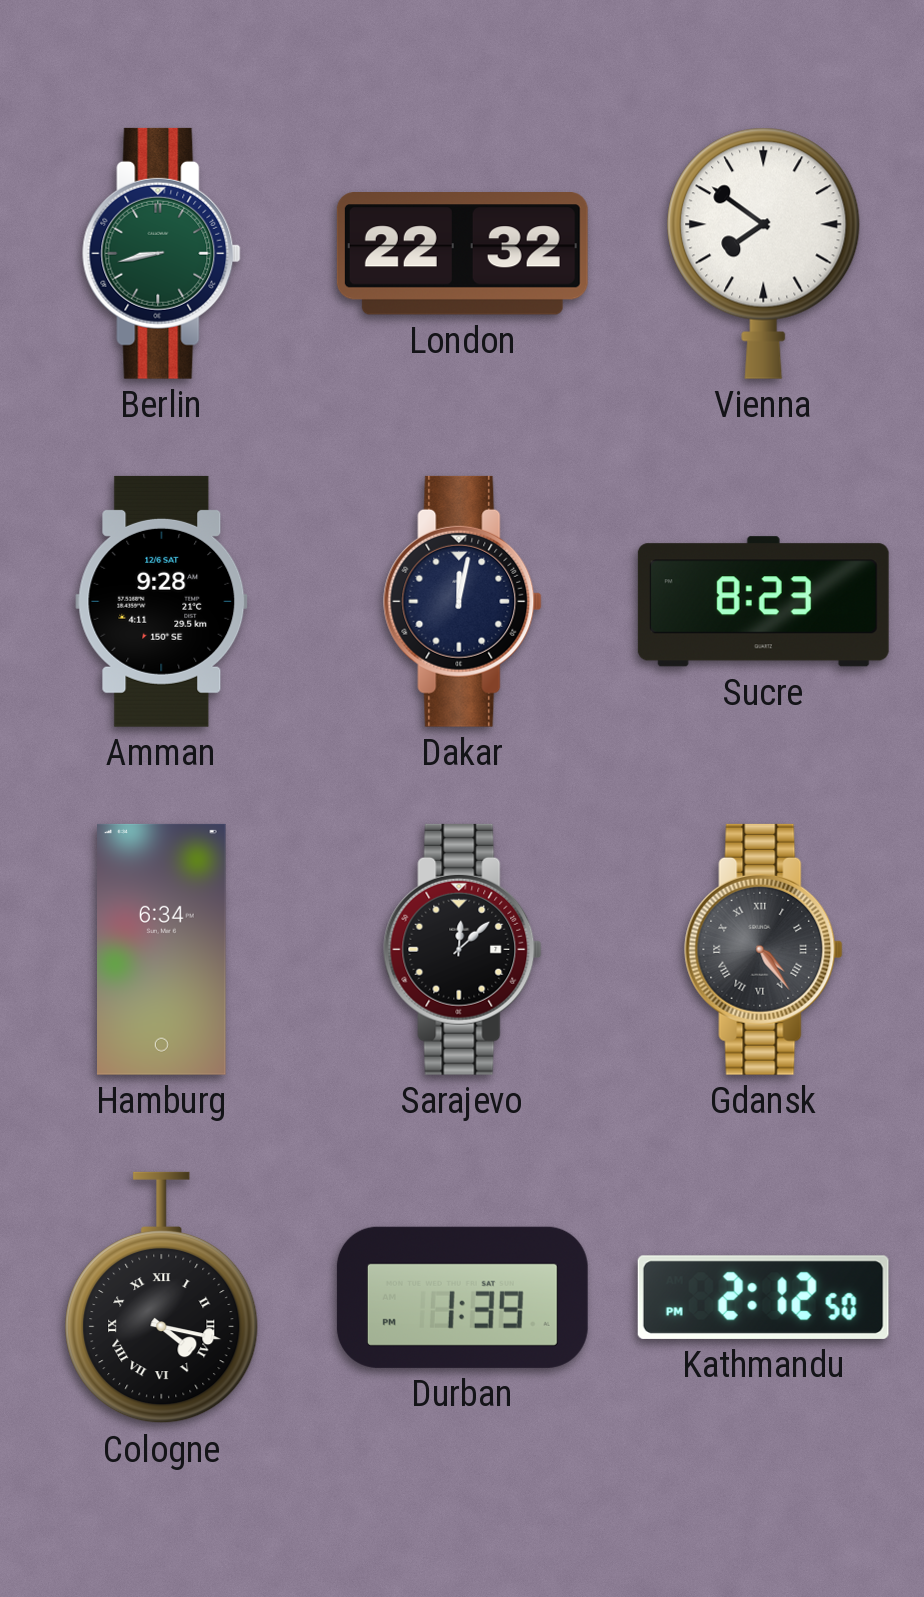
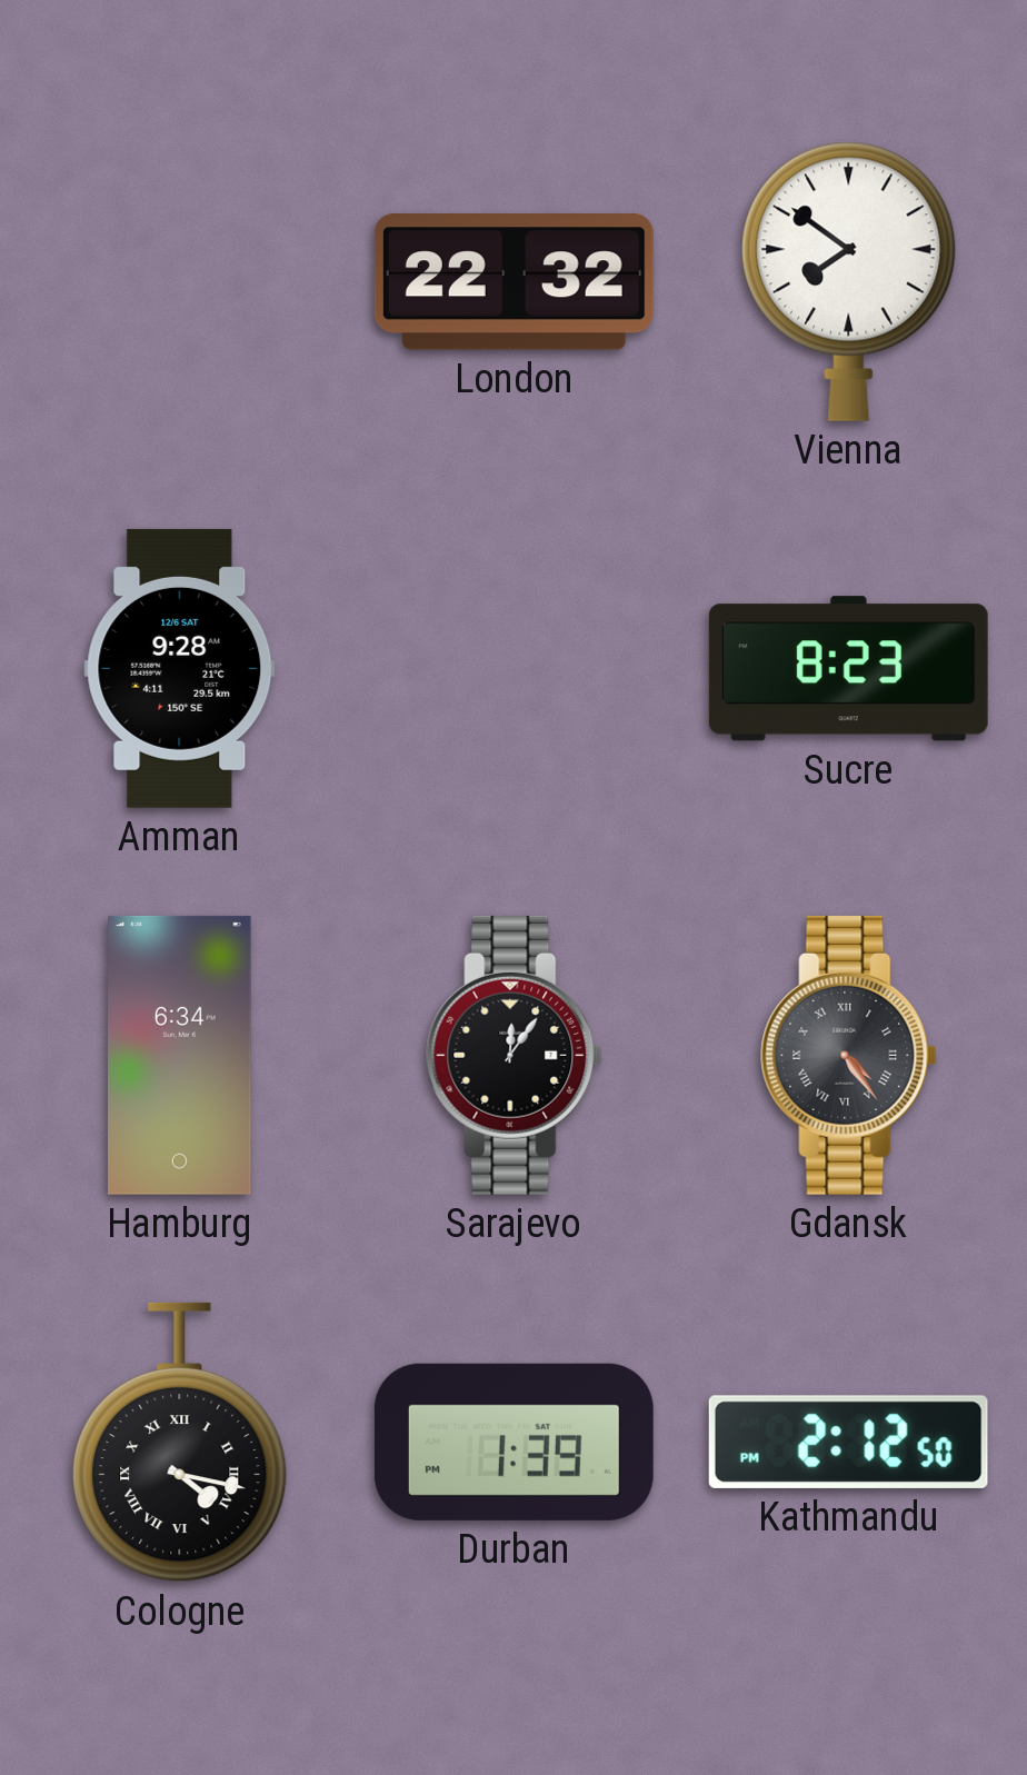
Berlin: 8:43 -> none (162, 253)
Dakar: 12:02 -> none (463, 601)
Sarajevo: 12:08 -> 12:06 (515, 1055)
